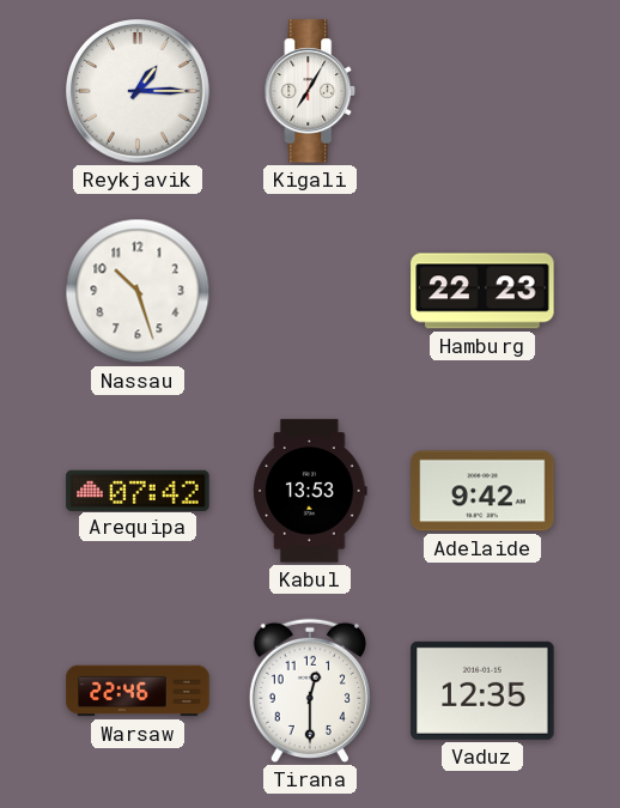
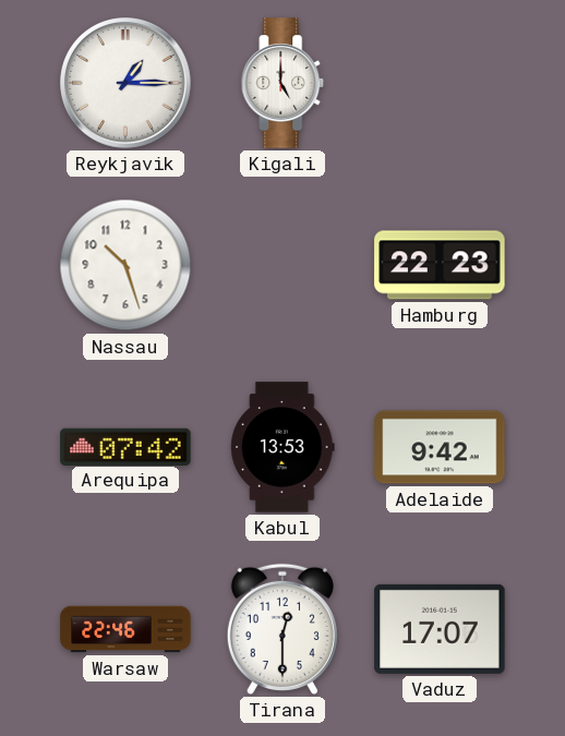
Kigali: 7:05 -> 5:00 (282, 83)
Vaduz: 12:35 -> 17:07 (440, 629)
